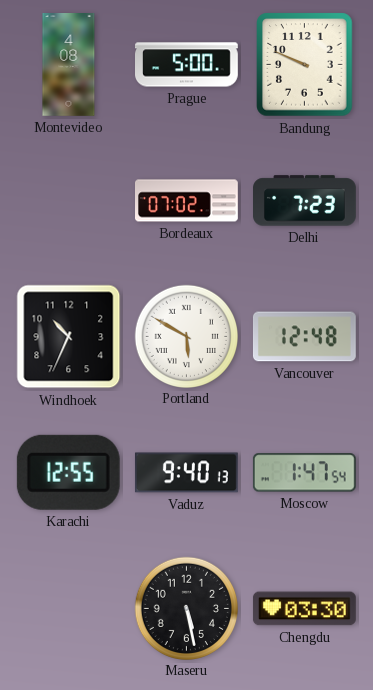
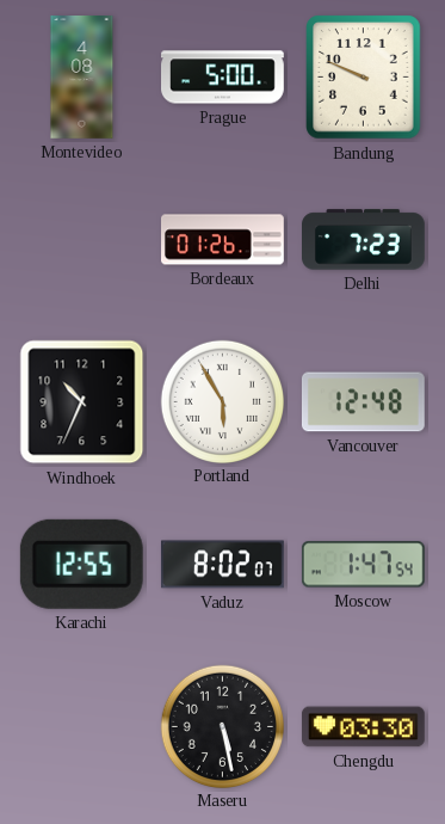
Bordeaux: 07:02 -> 01:26 (223, 240)
Portland: 5:50 -> 5:55 (222, 401)
Vaduz: 9:40 -> 8:02 (222, 565)
